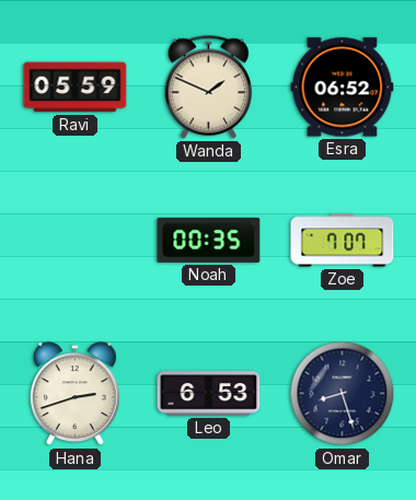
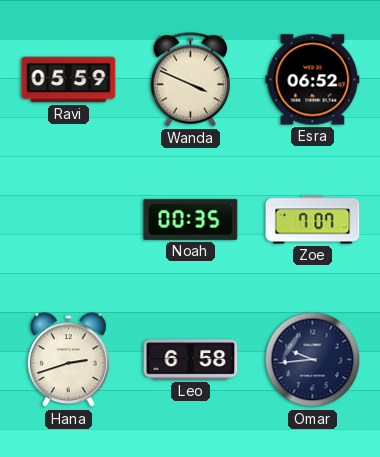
Wanda: 1:49 -> 3:49 (191, 80)
Leo: 6:53 -> 6:58 (191, 360)
Omar: 8:27 -> 9:44 (313, 360)
